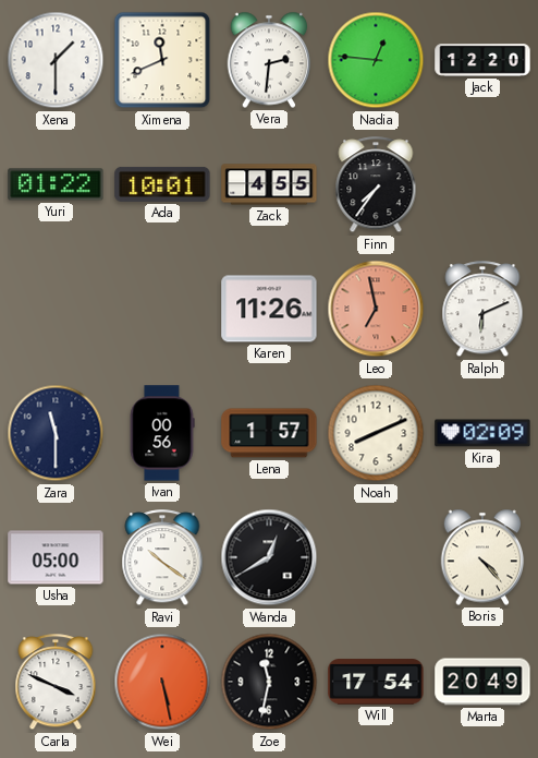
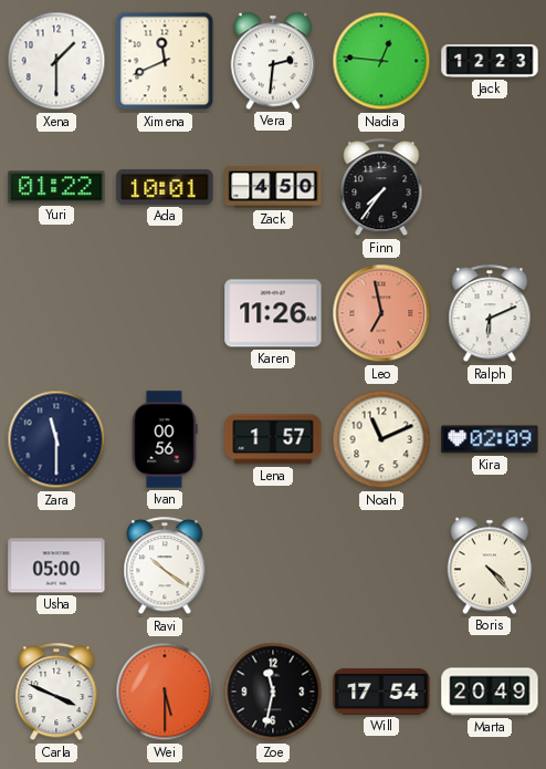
Jack: 12:20 -> 12:23 (490, 61)
Zack: 4:55 -> 4:50 (273, 187)
Noah: 8:11 -> 11:11 (381, 439)
Wanda: 12:40 -> none (269, 557)
Wei: 5:28 -> 5:30 (165, 692)
